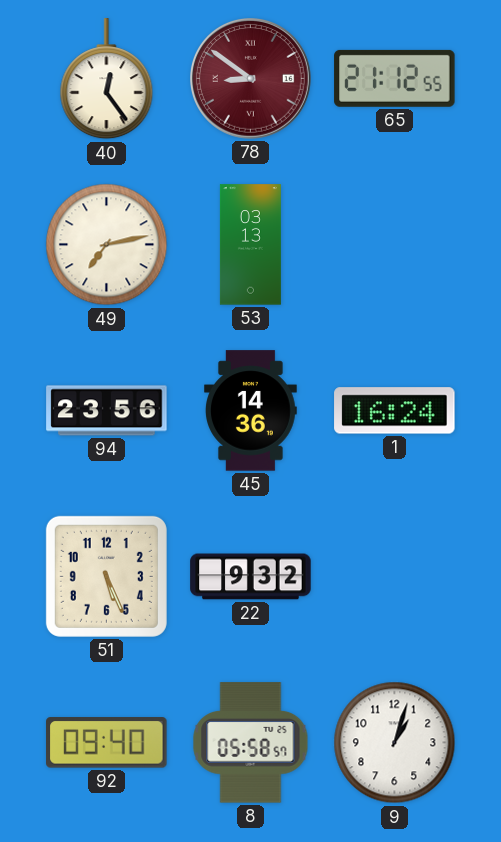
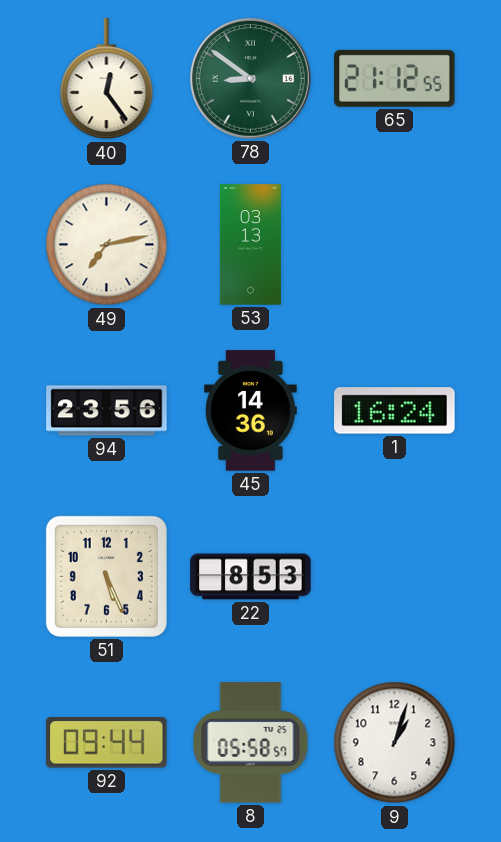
78 dial: burgundy -> green (251, 79)
22: 9:32 -> 8:53 (251, 577)
92: 09:40 -> 09:44 (107, 743)
